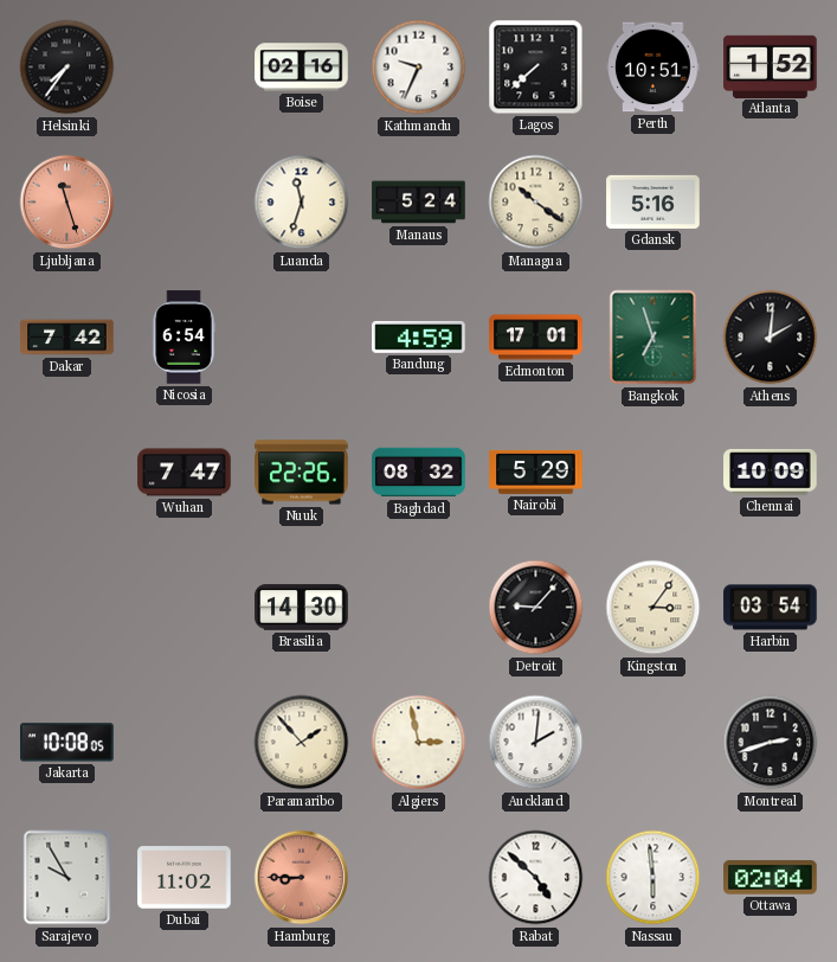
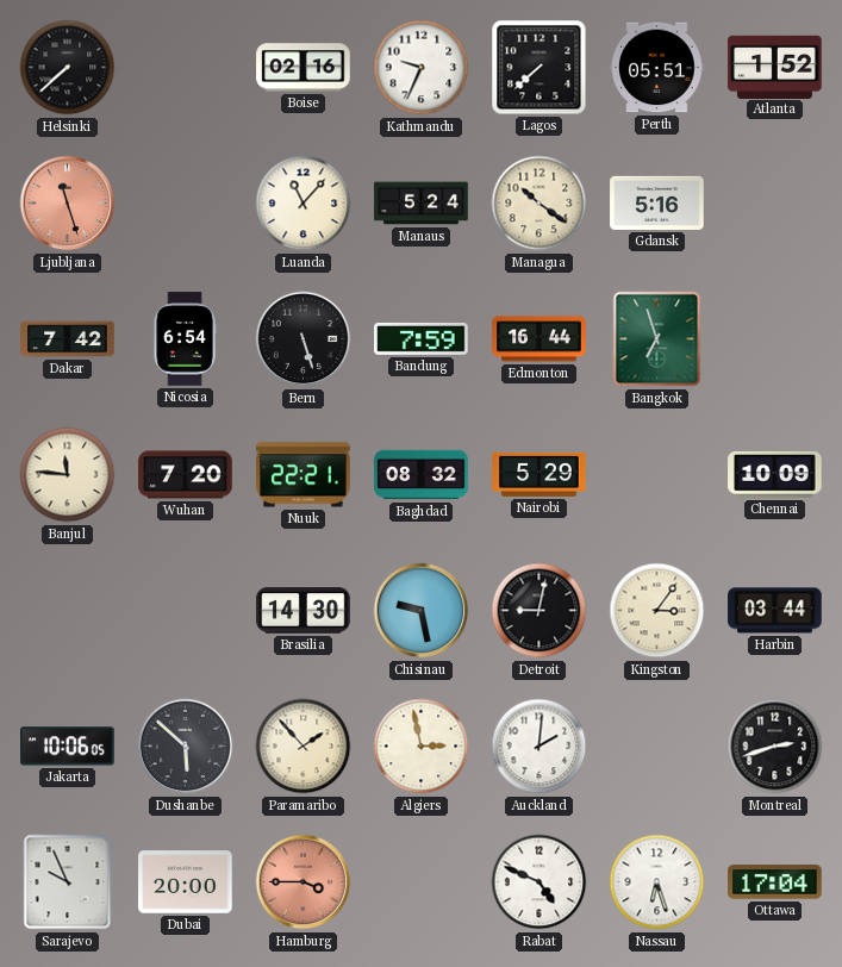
Helsinki: 7:36 -> 7:38 (68, 68)
Perth: 10:51 -> 05:51 (657, 68)
Luanda: 11:33 -> 11:07 (304, 204)
Bern: none -> 5:27 (304, 339)
Bandung: 4:59 -> 7:59 (422, 338)
Edmonton: 17:01 -> 16:44 (539, 339)
Athens: 2:01 -> none (771, 338)
Banjul: none -> 11:46 (68, 475)
Wuhan: 7:47 -> 7:20 (186, 475)
Nuuk: 22:26 -> 22:21 (304, 475)
Chisinau: none -> 9:28 (422, 611)
Detroit: 9:07 -> 9:02 (539, 611)
Harbin: 03:54 -> 03:44 (775, 611)
Jakarta: 10:08 -> 10:06 (68, 747)
Dushanbe: none -> 5:52 (186, 747)
Sarajevo: 9:55 -> 9:56 (68, 882)
Dubai: 11:02 -> 20:00 (186, 882)
Hamburg: 8:45 -> 3:45 (304, 882)
Rabat: 4:52 -> 4:49 (539, 882)
Nassau: 5:59 -> 6:27 (657, 882)
Ottawa: 02:04 -> 17:04 (775, 882)
